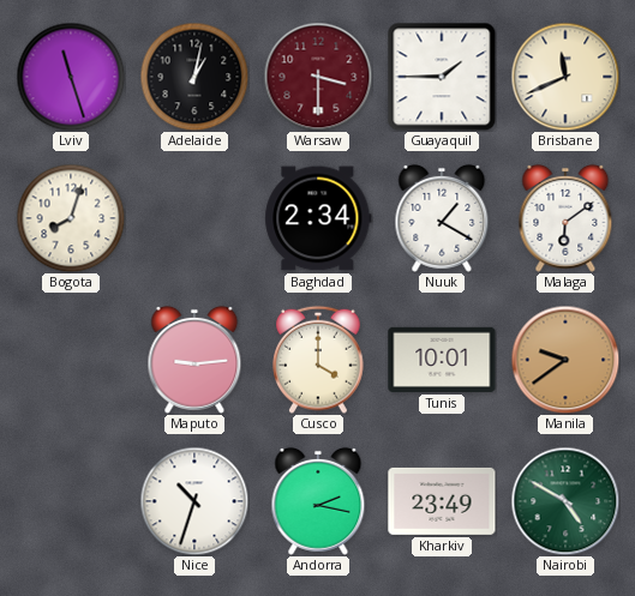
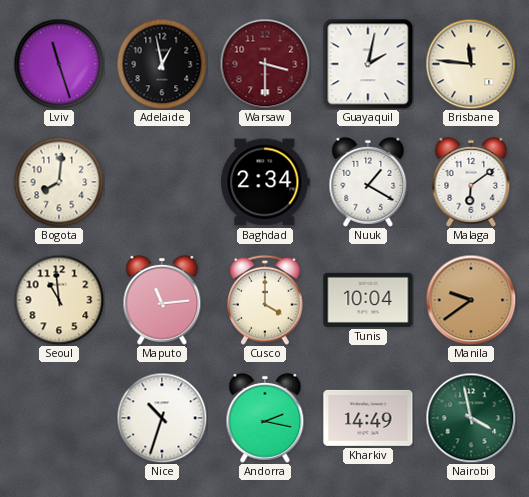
Adelaide: 1:02 -> 12:58 (162, 64)
Guayaquil: 1:45 -> 2:02 (368, 64)
Brisbane: 11:41 -> 11:46 (471, 64)
Bogota: 8:03 -> 8:01 (59, 182)
Seoul: none -> 10:59 (59, 300)
Maputo: 9:14 -> 11:14 (162, 300)
Tunis: 10:01 -> 10:04 (368, 300)
Kharkiv: 23:49 -> 14:49 (368, 418)
Nairobi: 4:50 -> 3:58 (471, 418)
